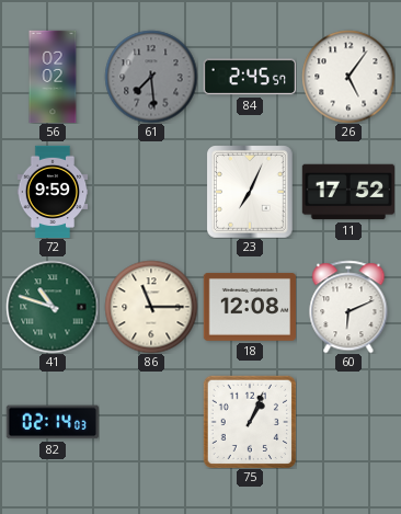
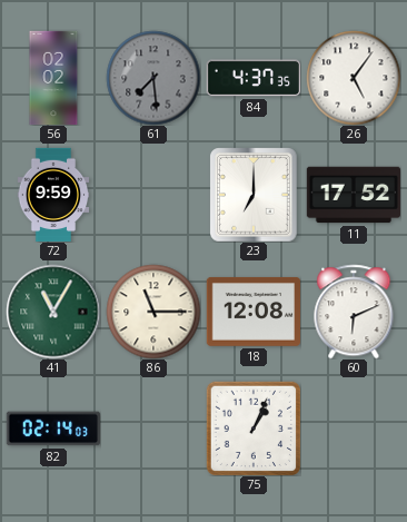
84: 2:45 -> 4:37 (252, 78)
23: 7:04 -> 7:00 (254, 195)
41: 10:48 -> 11:05 (53, 312)
